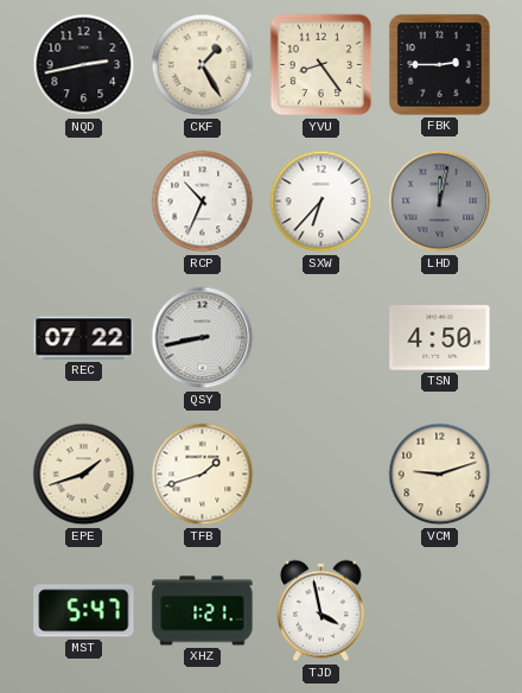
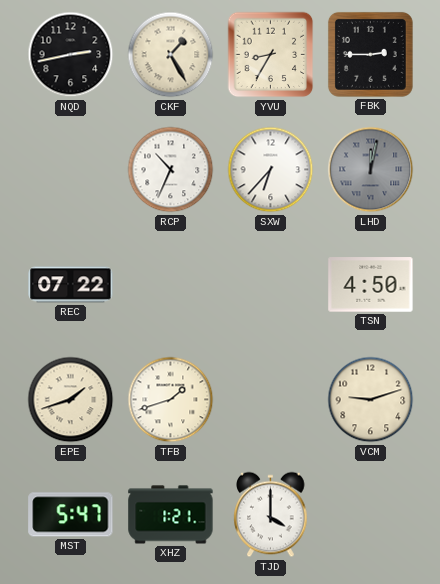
YVU: 8:24 -> 8:35 (271, 55)
QSY: 8:43 -> none (203, 338)
TJD: 3:58 -> 4:00 (271, 515)
